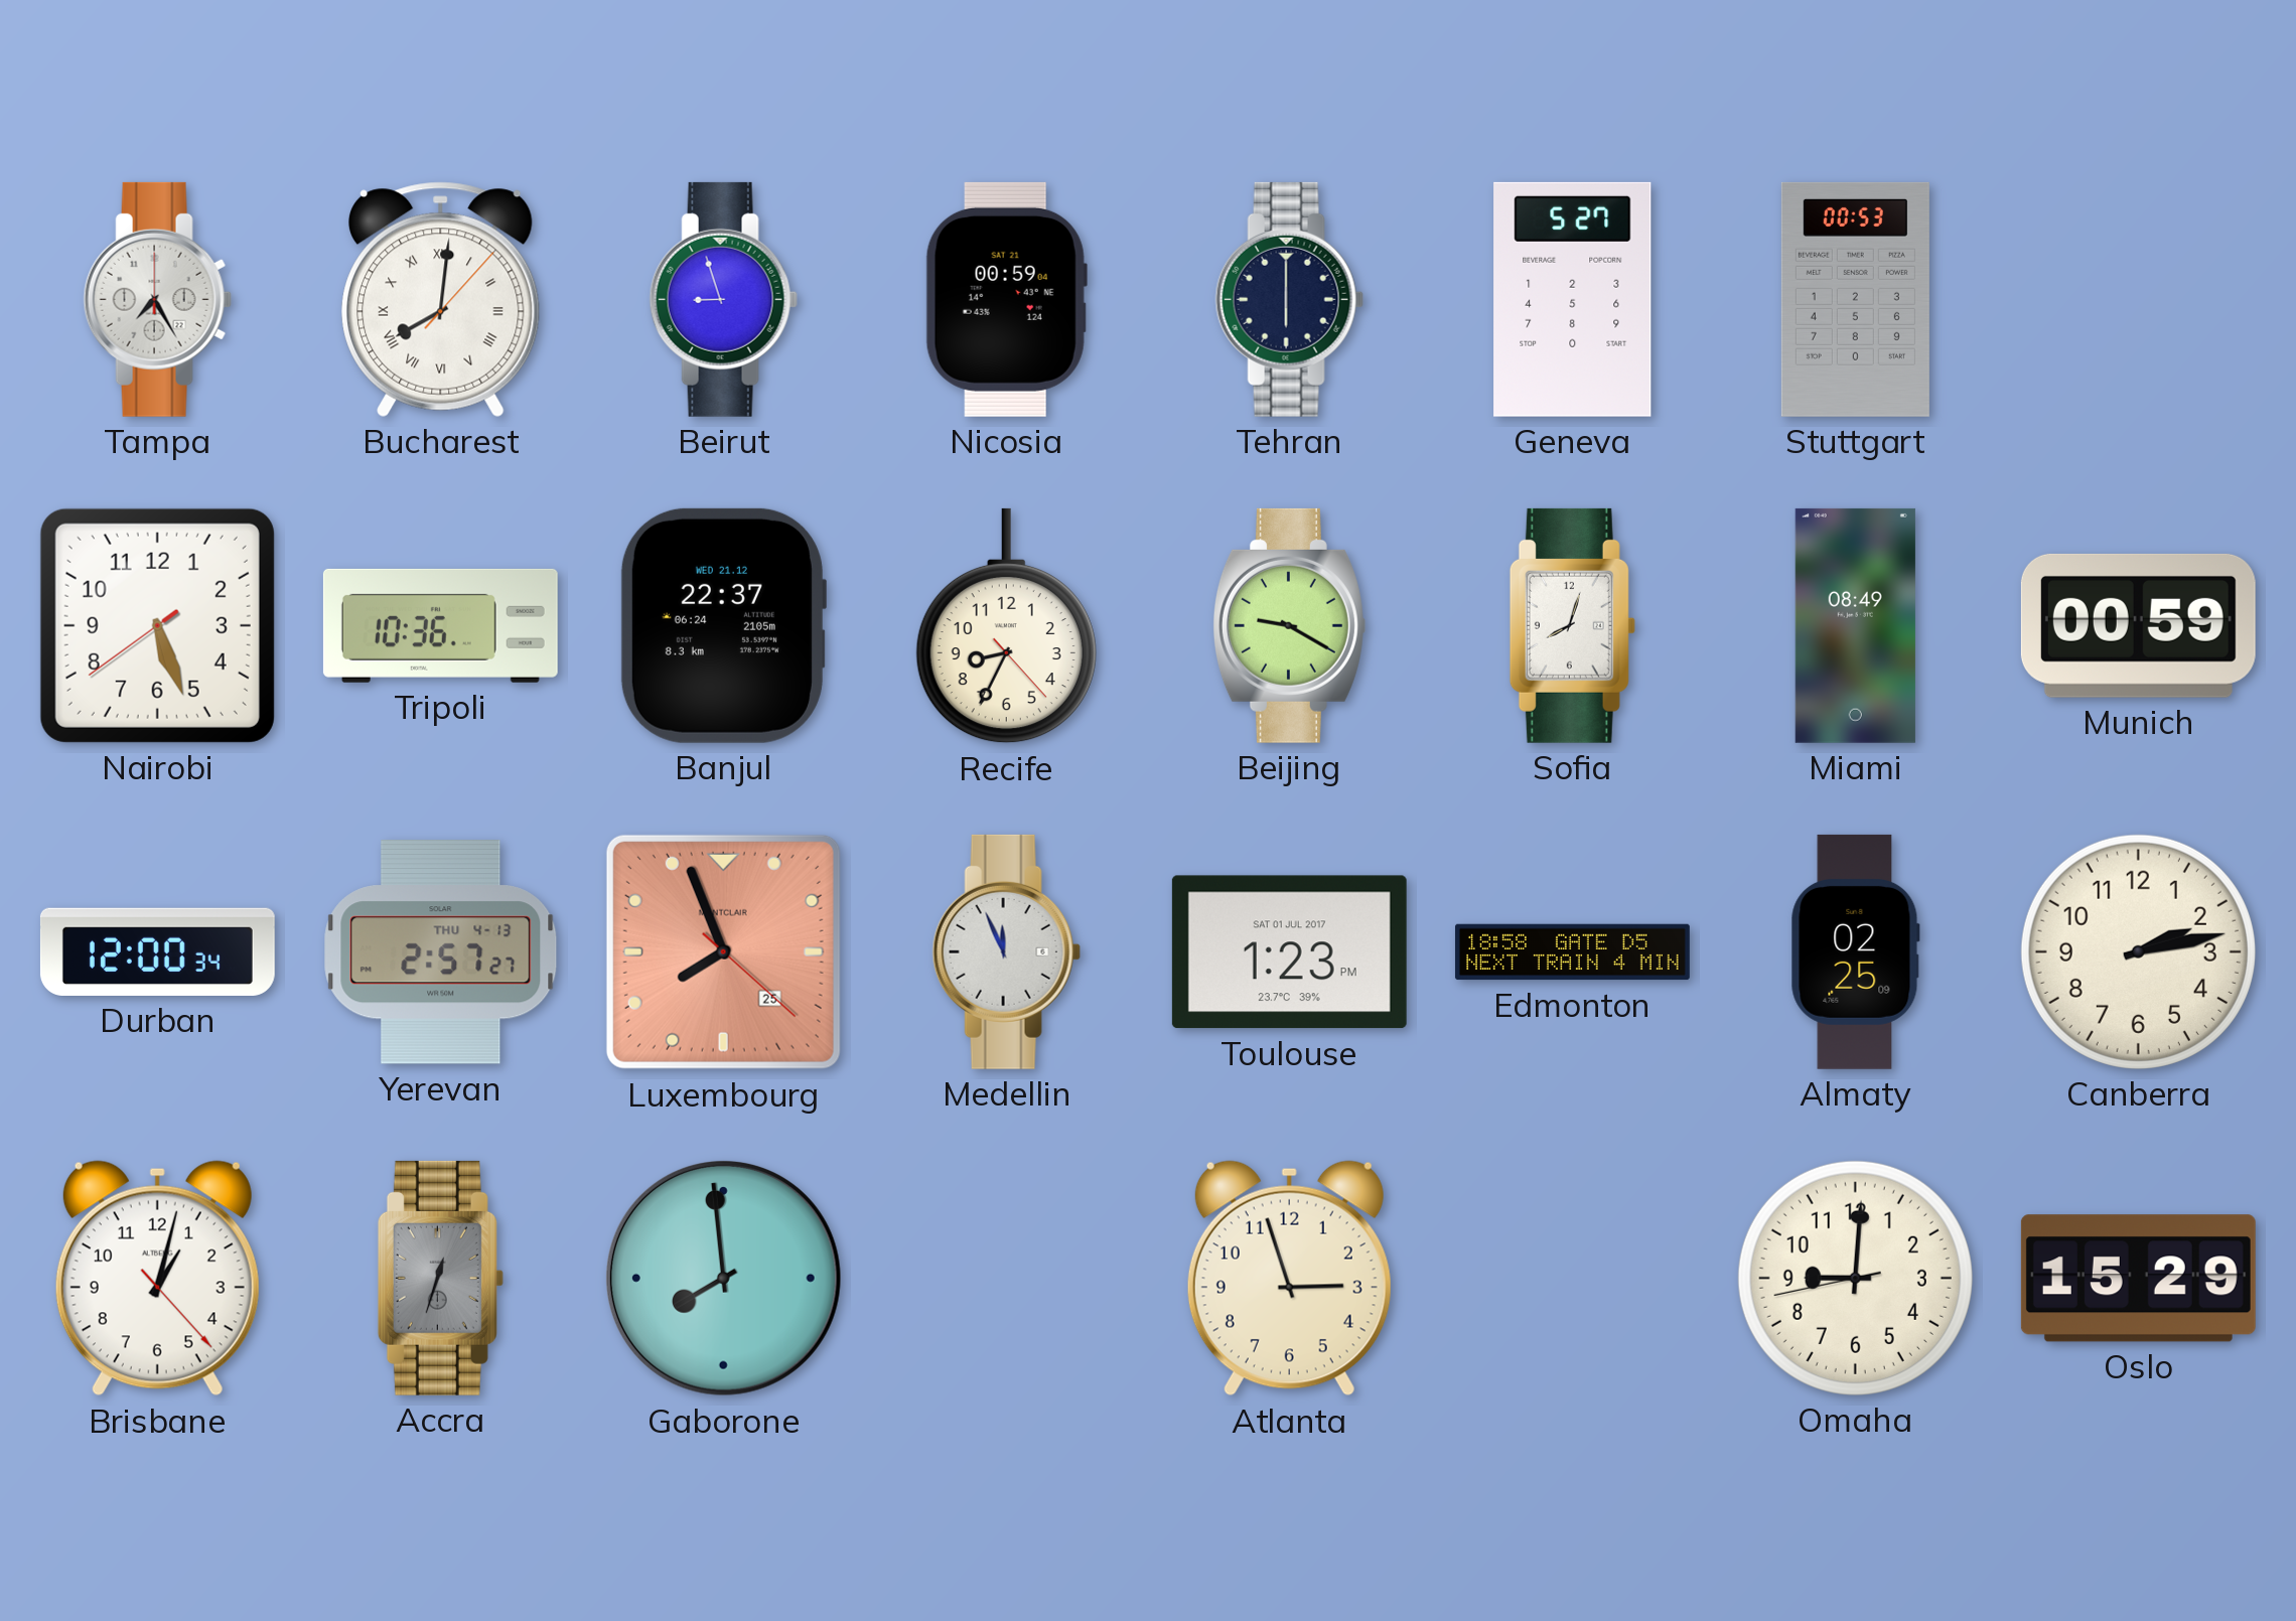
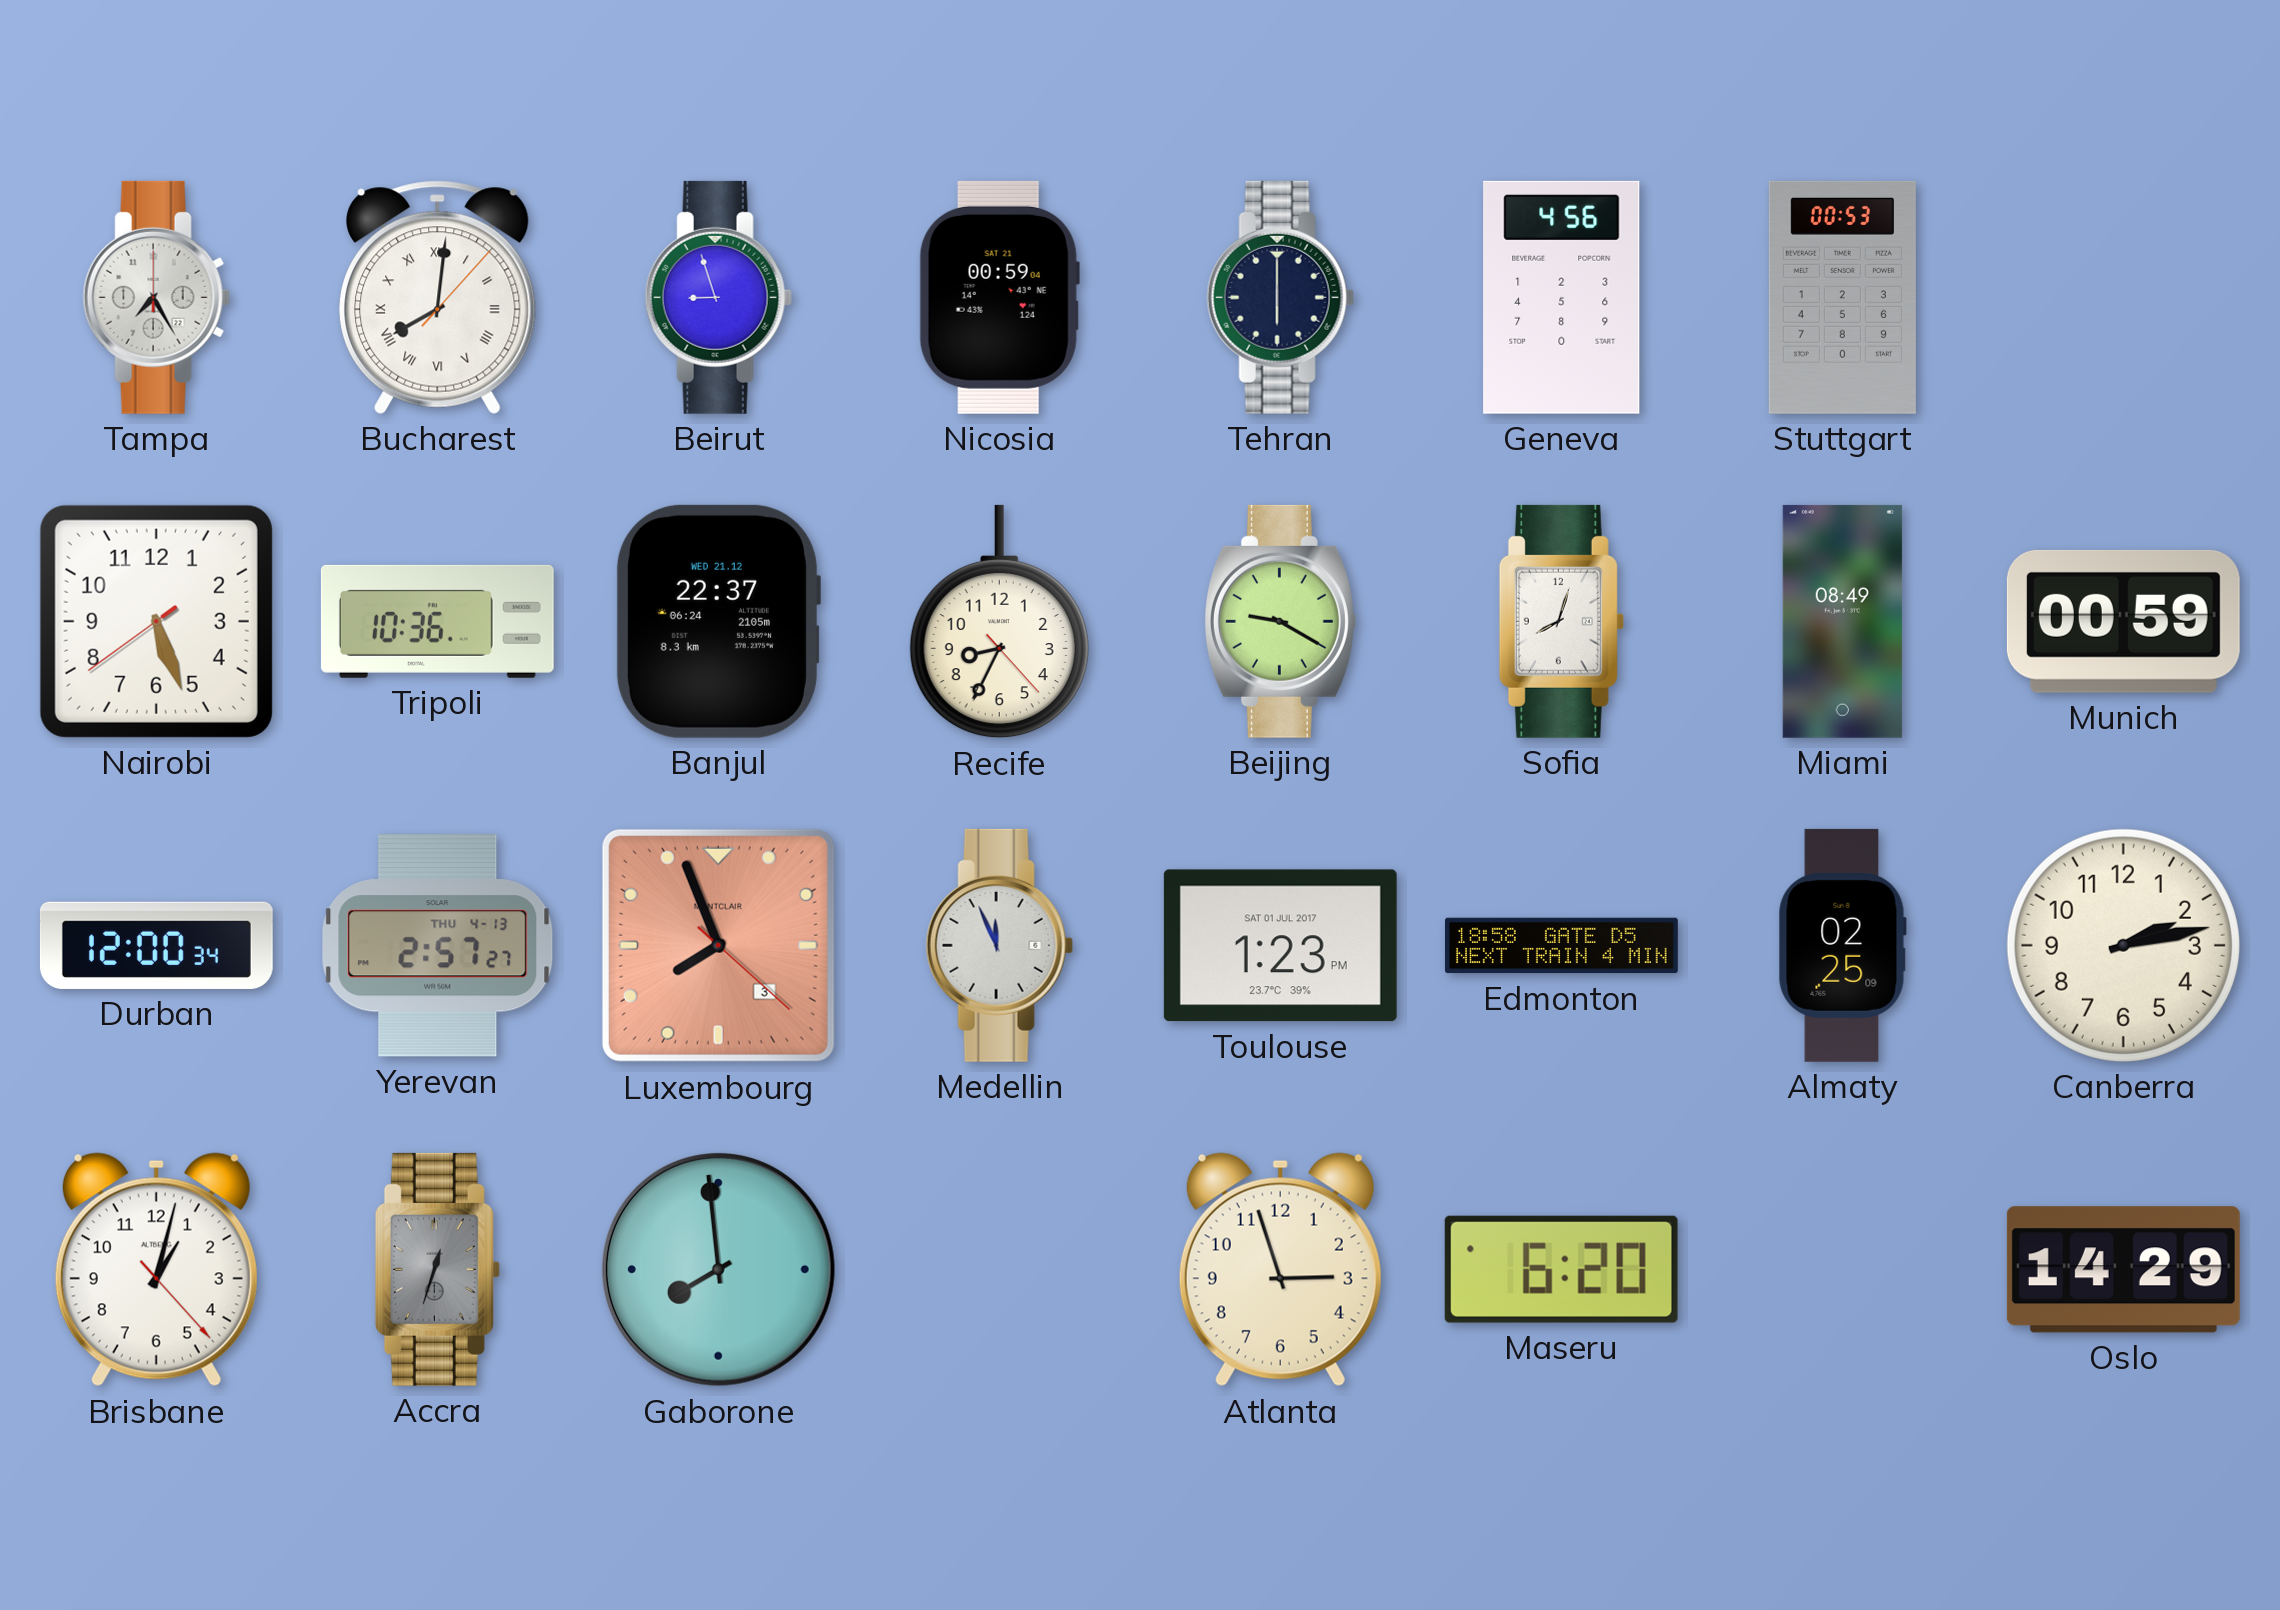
Geneva: 5:27 -> 4:56 (1562, 297)
Luxembourg date: 25 -> 3 (718, 945)
Maseru: none -> 6:20 (1561, 1269)
Omaha: 9:00 -> none (1855, 1278)
Oslo: 15:29 -> 14:29 (2123, 1270)
